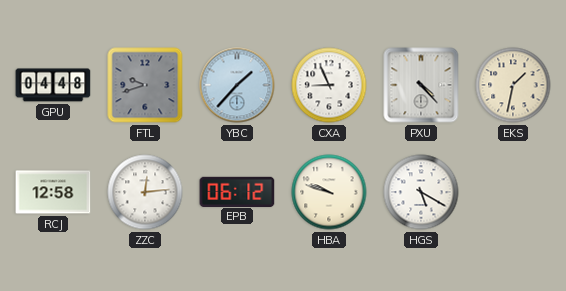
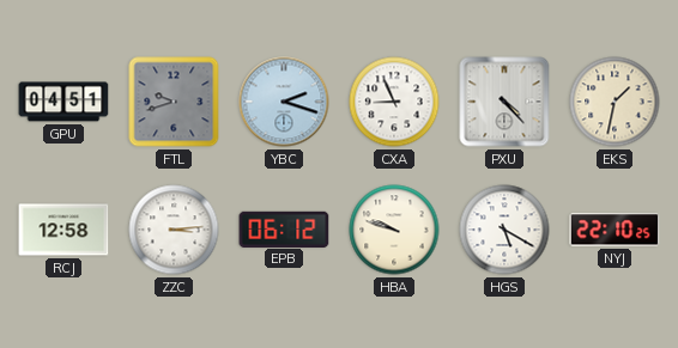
GPU: 04:48 -> 04:51 (63, 102)
YBC: 1:37 -> 2:18 (284, 102)
ZZC: 12:14 -> 3:14 (174, 230)
NYJ: none -> 22:10 (615, 230)
